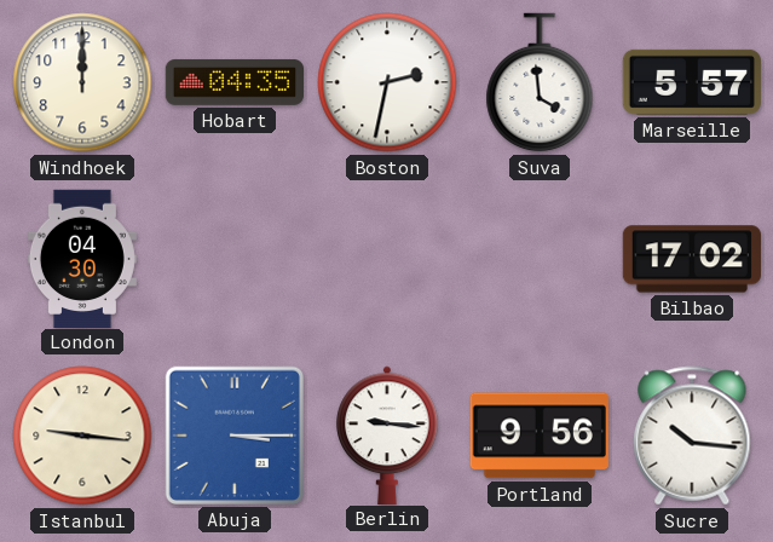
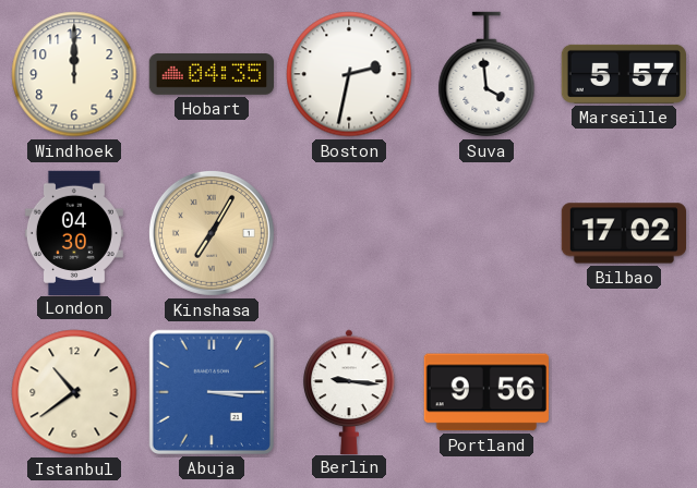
Kinshasa: none -> 7:05 (212, 233)
Istanbul: 9:16 -> 10:39 (74, 392)
Sucre: 10:16 -> none (692, 436)
